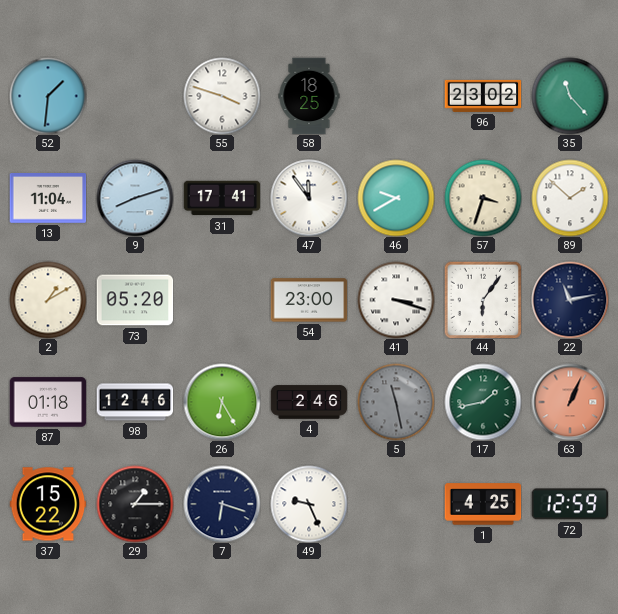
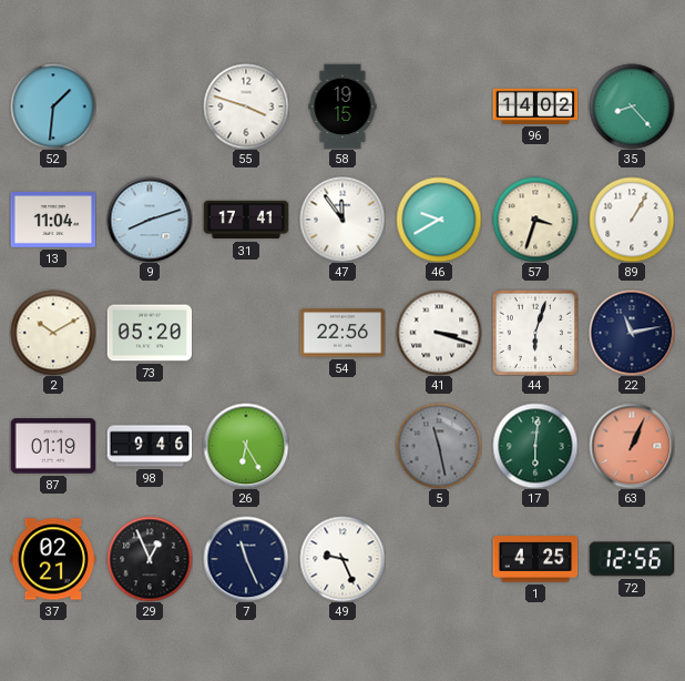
58: 18:25 -> 19:15 (343, 106)
96: 23:02 -> 14:02 (535, 106)
35: 11:23 -> 8:23 (632, 106)
89: 1:52 -> 1:05 (632, 220)
2: 1:10 -> 10:10 (53, 333)
54: 23:00 -> 22:56 (343, 333)
44: 6:06 -> 6:03 (535, 333)
87: 01:18 -> 01:19 (53, 446)
98: 12:46 -> 9:46 (150, 446)
4: 2:46 -> none (309, 402)
17: 1:43 -> 6:01 (535, 446)
37: 15:22 -> 02:21 (53, 559)
29: 1:15 -> 12:56 (150, 559)
7: 6:18 -> 11:26 (246, 559)
72: 12:59 -> 12:56 (632, 559)
